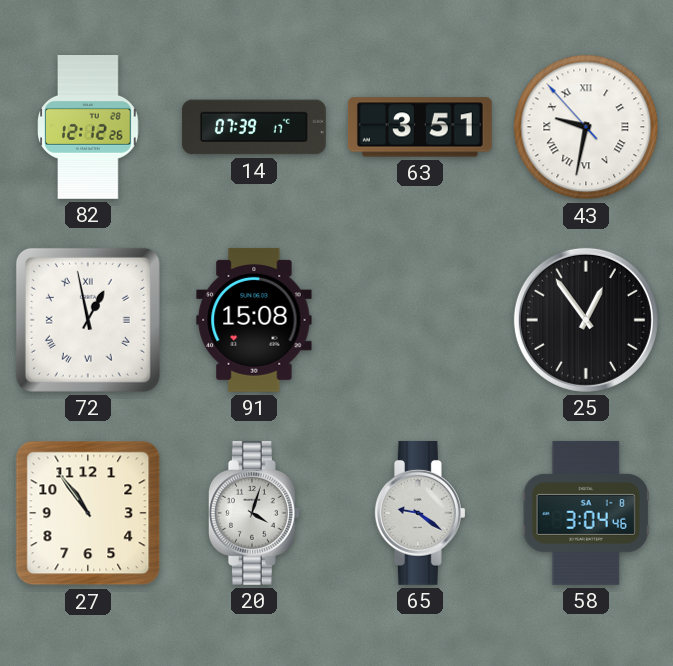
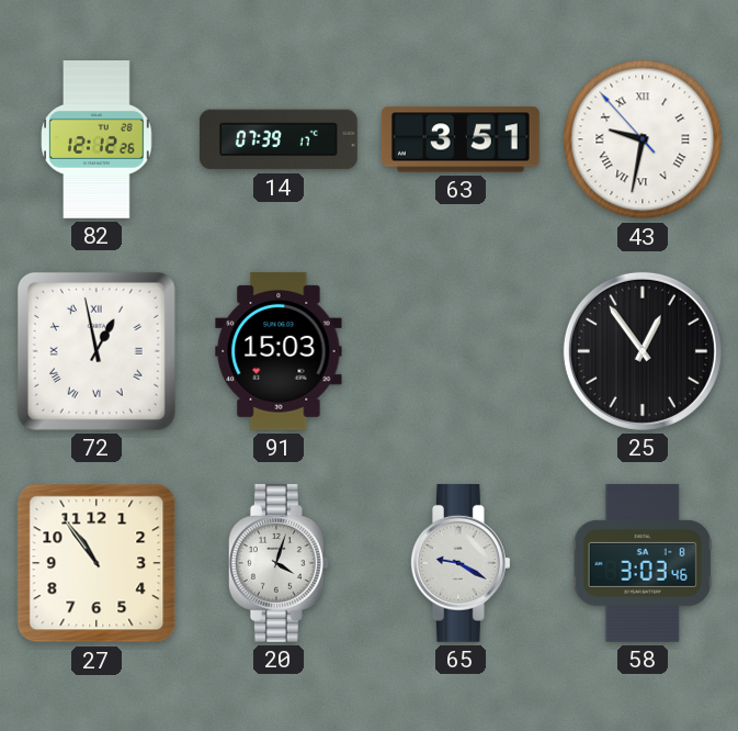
91: 15:08 -> 15:03 (279, 351)
65: 9:21 -> 9:20 (461, 563)
58: 3:04 -> 3:03 (643, 563)
